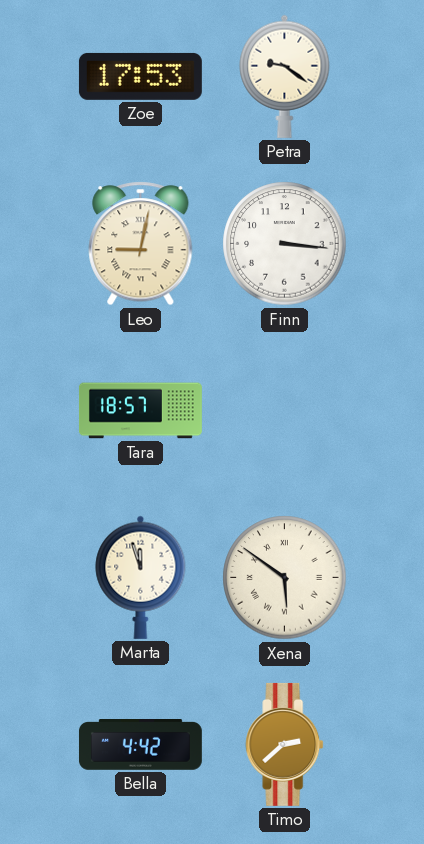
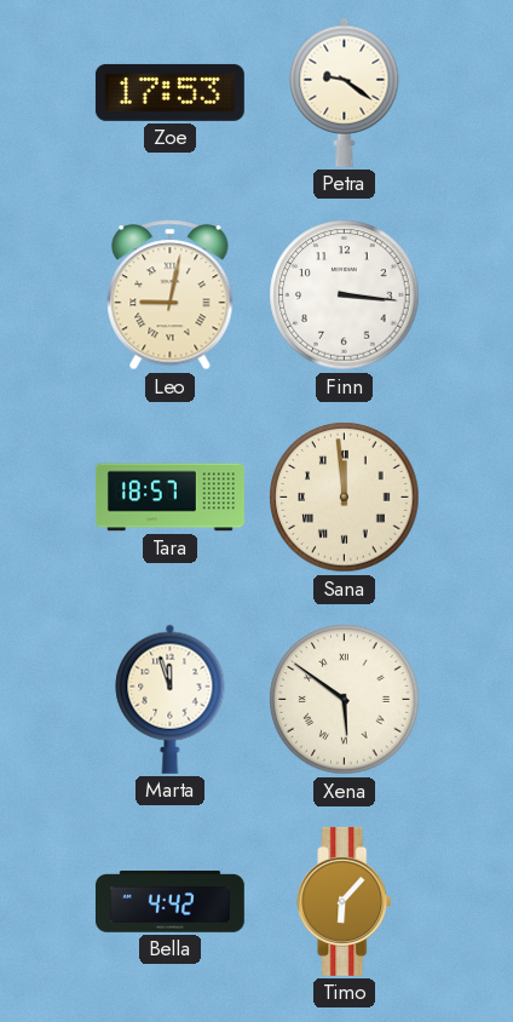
Sana: none -> 11:59 (345, 498)
Timo: 2:38 -> 6:07 (345, 901)
